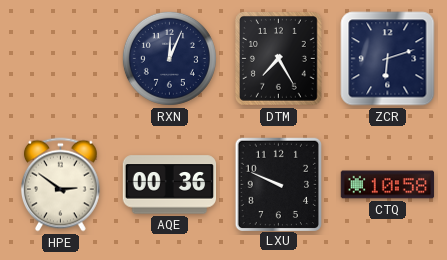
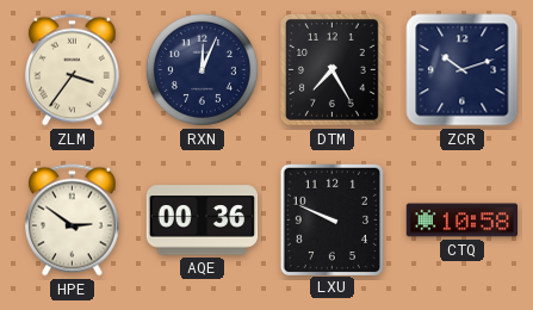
ZLM: none -> 3:36 (72, 70)
ZCR: 6:12 -> 10:12 (463, 70)
